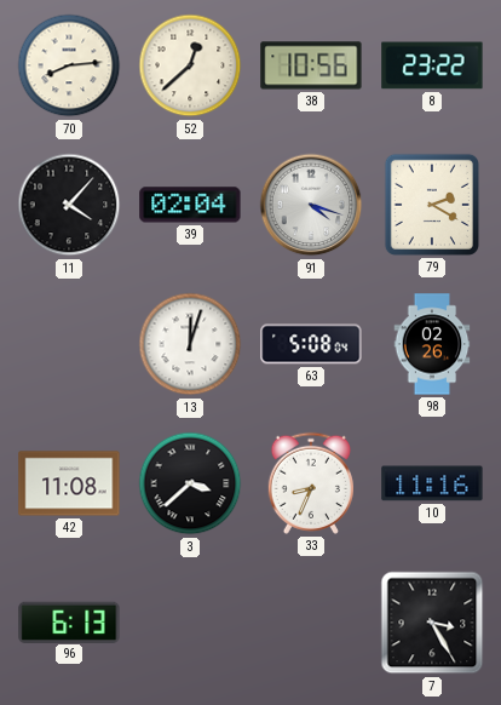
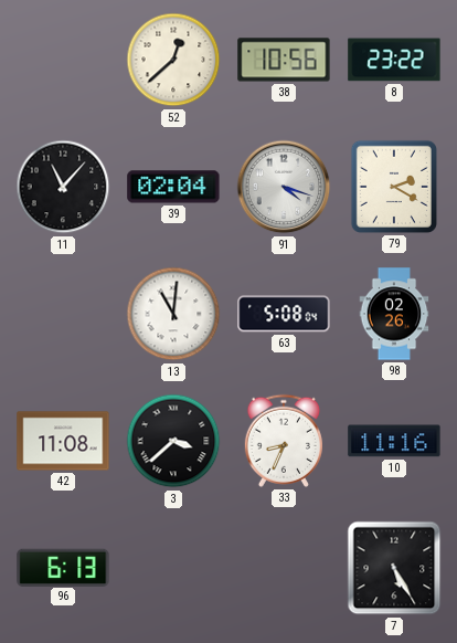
70: 8:14 -> none (69, 65)
11: 4:07 -> 11:07 (63, 187)
13: 12:03 -> 11:01 (173, 314)
7: 3:25 -> 5:25 (394, 568)
